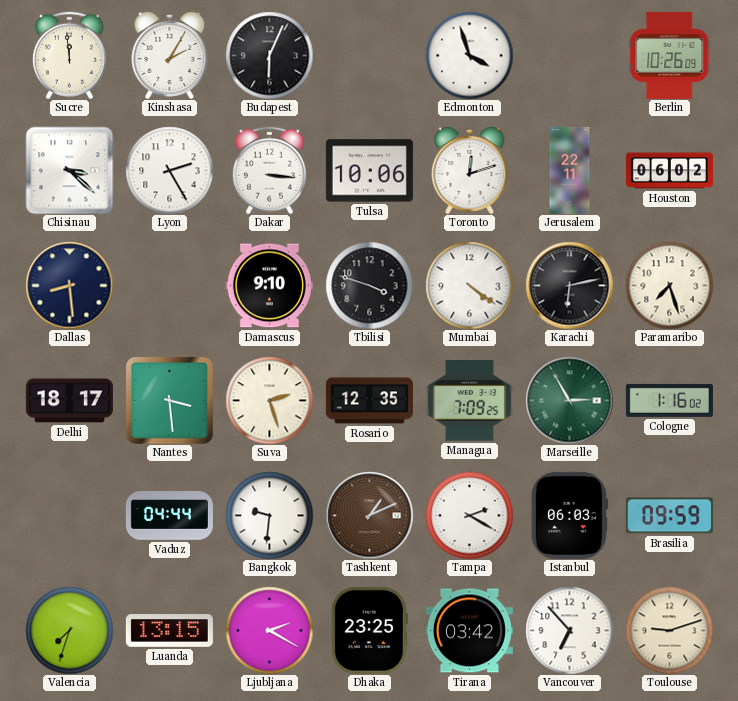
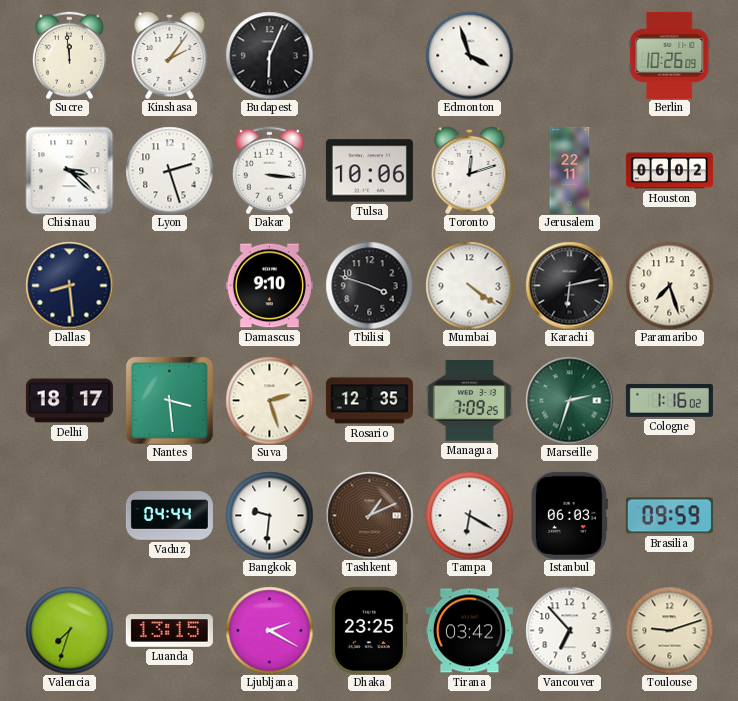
Kinshasa: 2:05 -> 2:06 (170, 55)
Lyon: 2:25 -> 2:27 (169, 170)
Marseille: 2:55 -> 2:33 (569, 400)
Tampa: 2:20 -> 6:20 (469, 515)
